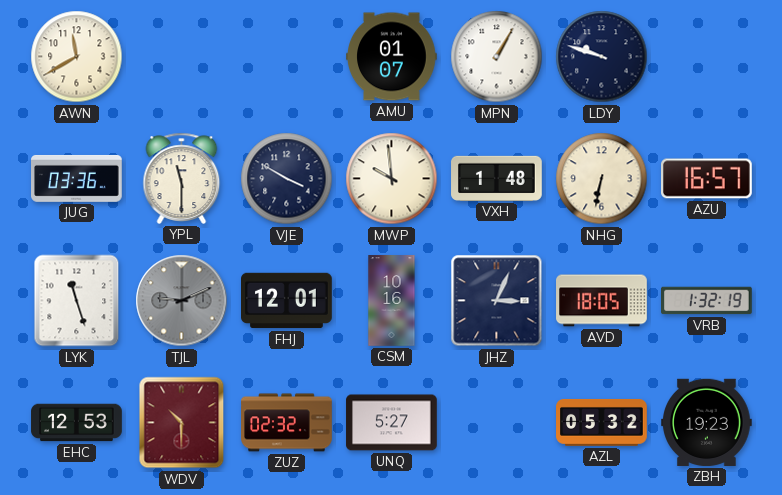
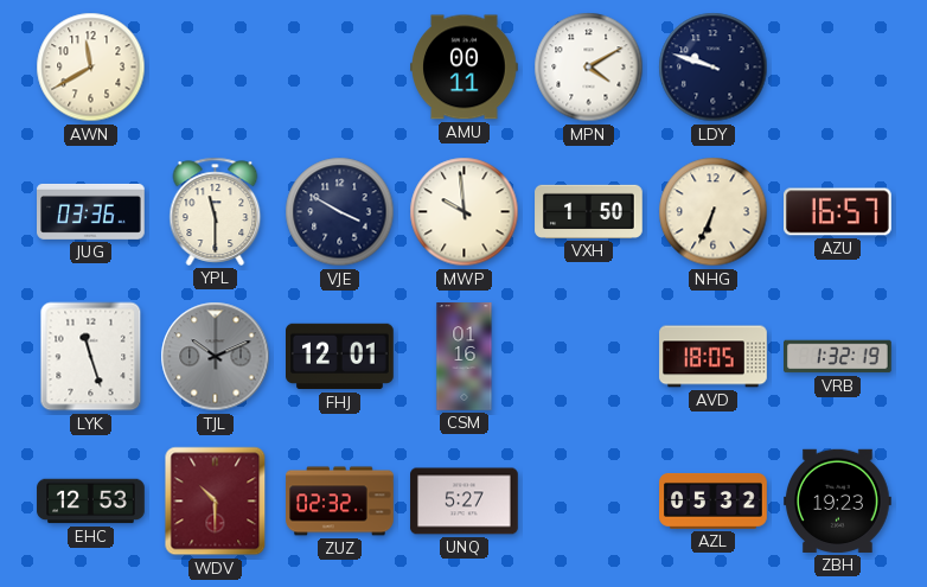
AMU: 01:07 -> 00:11 (465, 68)
MPN: 1:05 -> 4:10 (589, 68)
VXH: 1:48 -> 1:50 (589, 211)
NHG: 6:32 -> 6:34 (714, 212)
TJL: 9:11 -> 10:11 (216, 357)
CSM: 10:16 -> 01:16 (465, 357)
JHZ: 3:04 -> none (497, 301)
